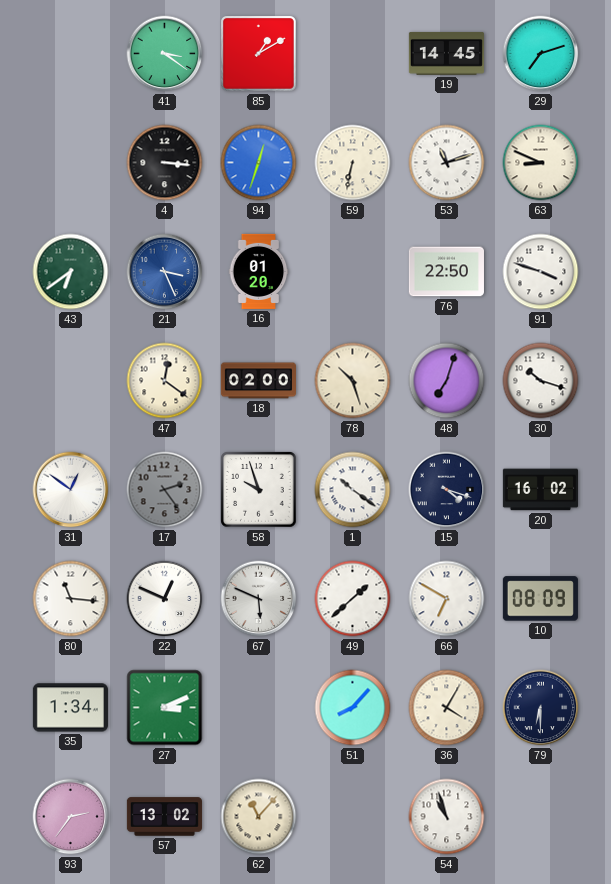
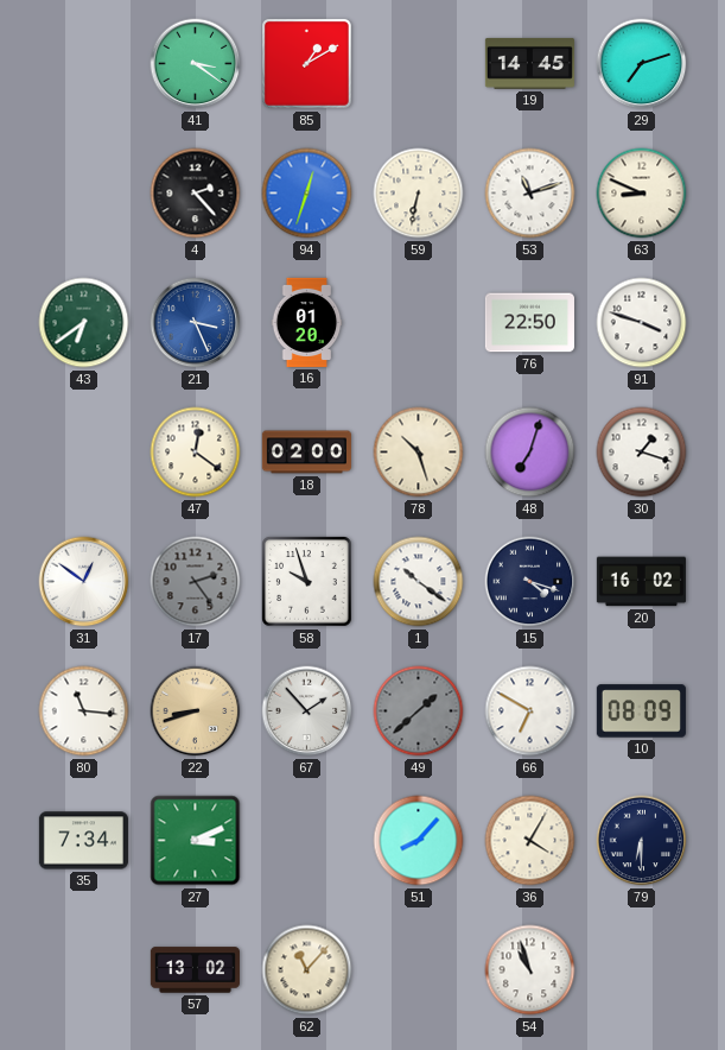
4: 3:16 -> 2:23 (196, 194)
30: 10:18 -> 1:18 (642, 453)
22: 12:49 -> 8:42 (196, 711)
22 dial: white -> champagne (196, 711)
67: 5:49 -> 1:53 (307, 711)
49 dial: white -> grey (419, 711)
35: 1:34 -> 7:34 (83, 841)
93: 2:36 -> none (71, 817)
